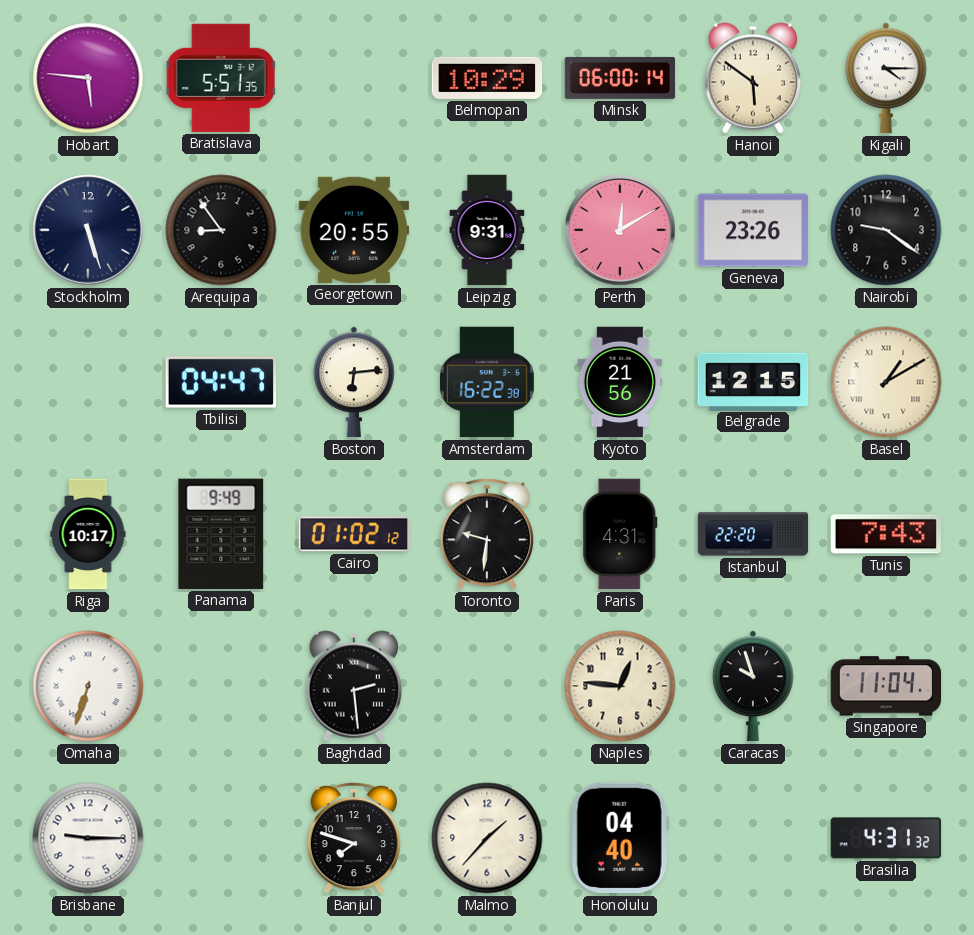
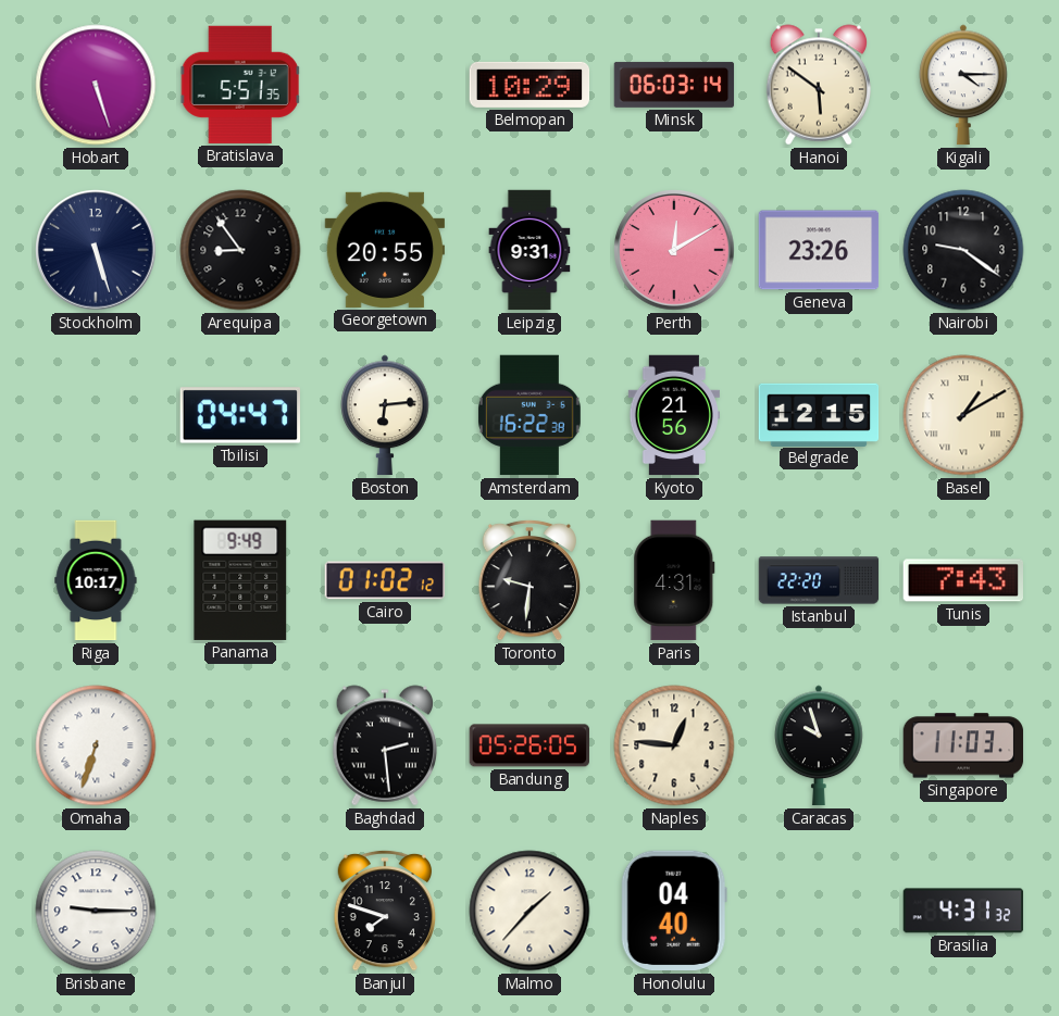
Hobart: 5:46 -> 5:27 (96, 85)
Minsk: 06:00 -> 06:03 (674, 85)
Bandung: none -> 05:26 (528, 745)
Singapore: 11:04 -> 11:03 (963, 745)
